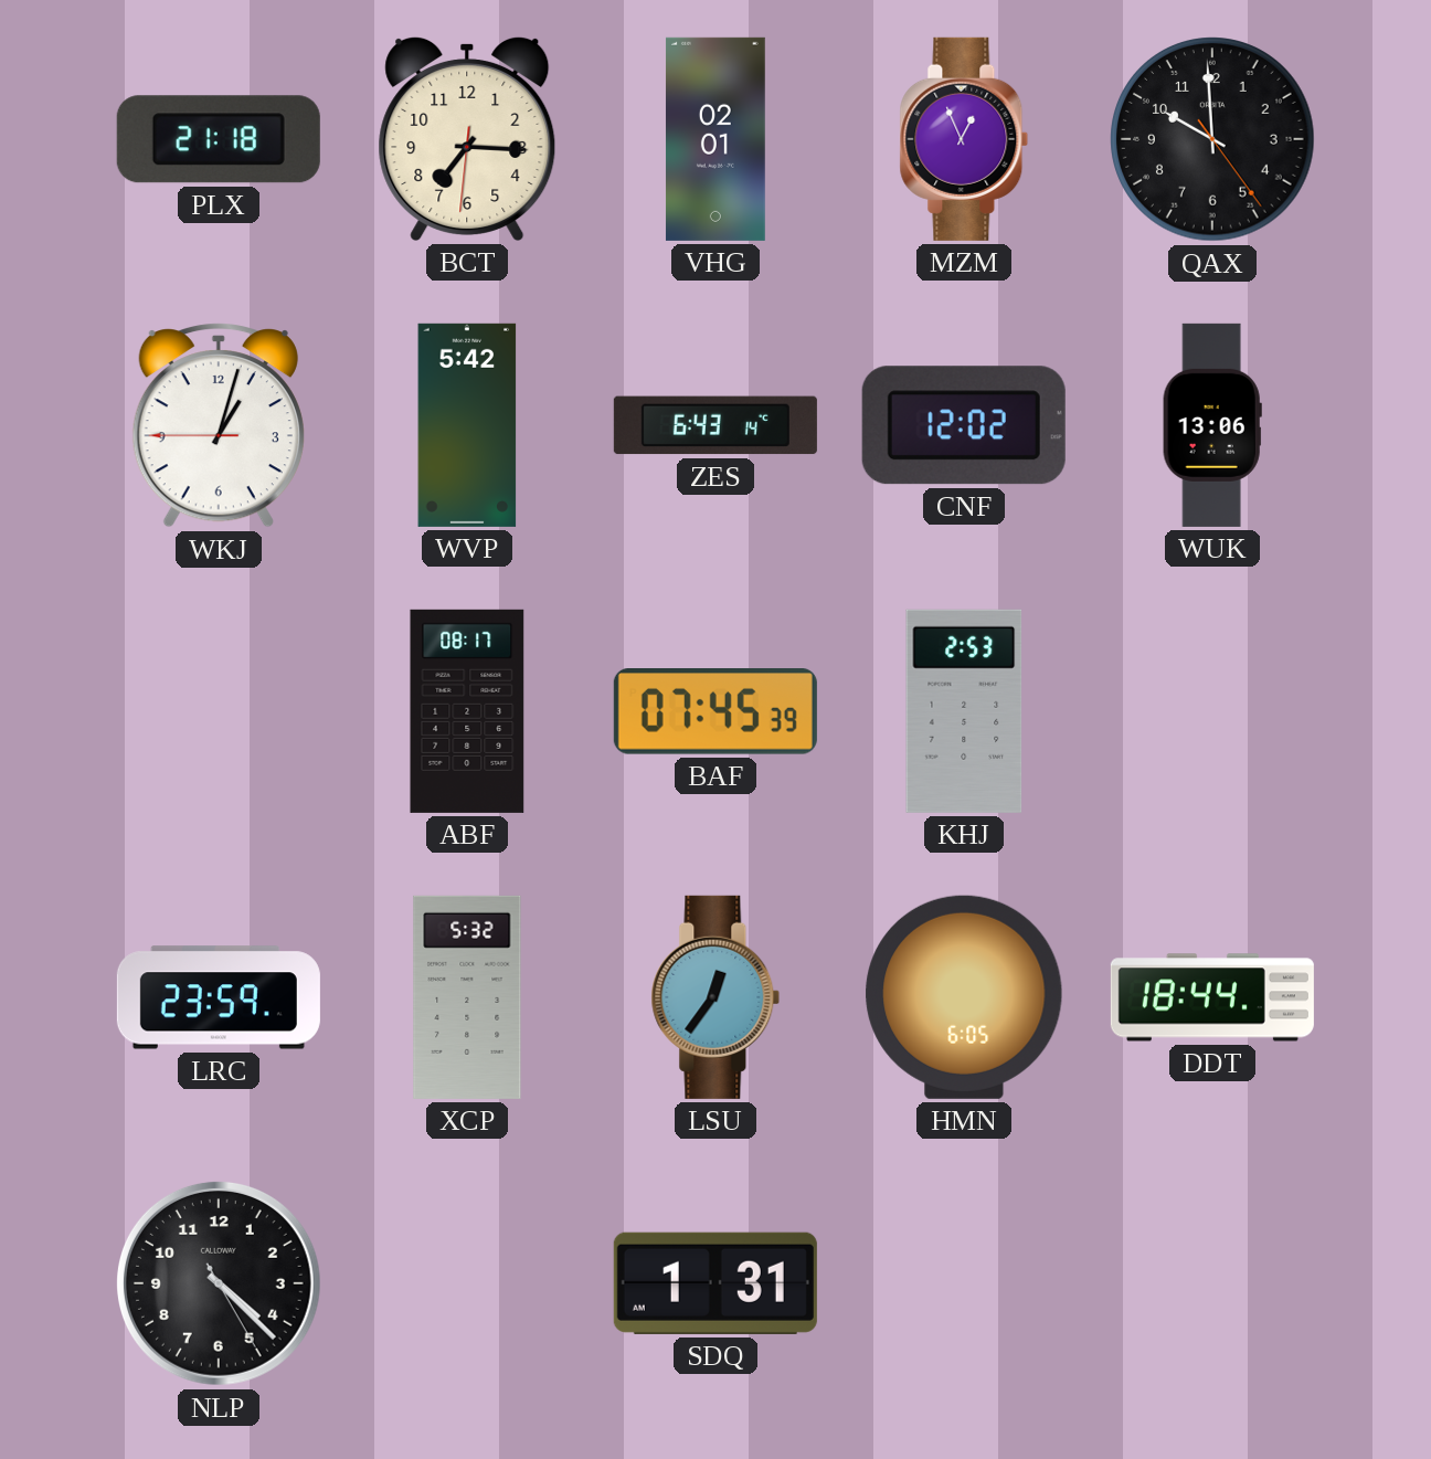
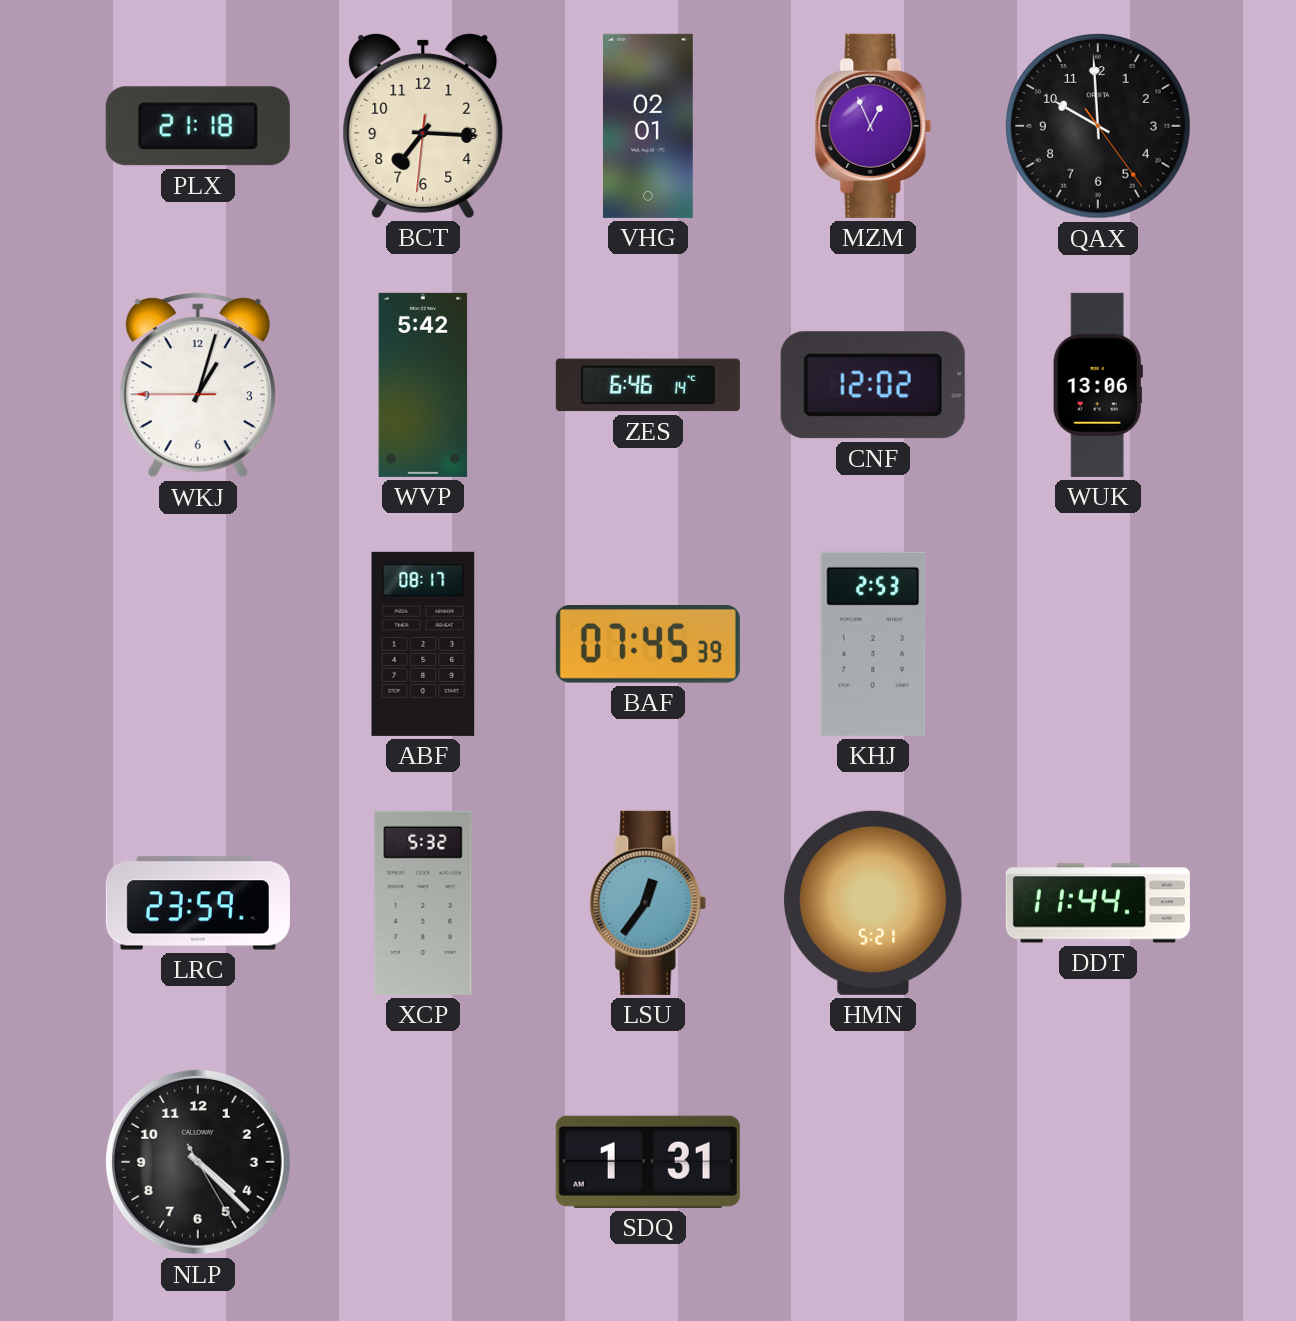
ZES: 6:43 -> 6:46 (648, 385)
HMN: 6:05 -> 5:21 (873, 903)
DDT: 18:44 -> 11:44 (1098, 903)
